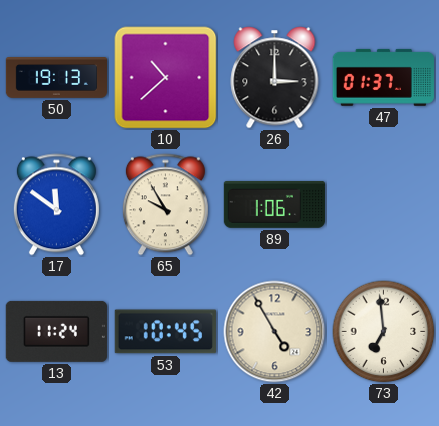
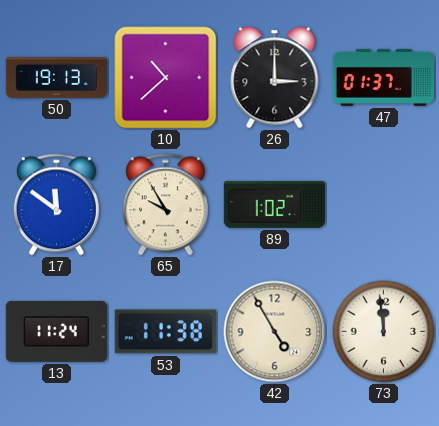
89: 1:06 -> 1:02 (274, 204)
53: 10:45 -> 11:38 (165, 332)
73: 6:59 -> 11:59 (384, 332)
